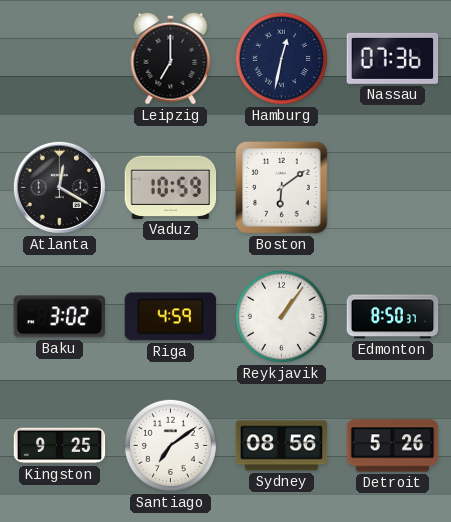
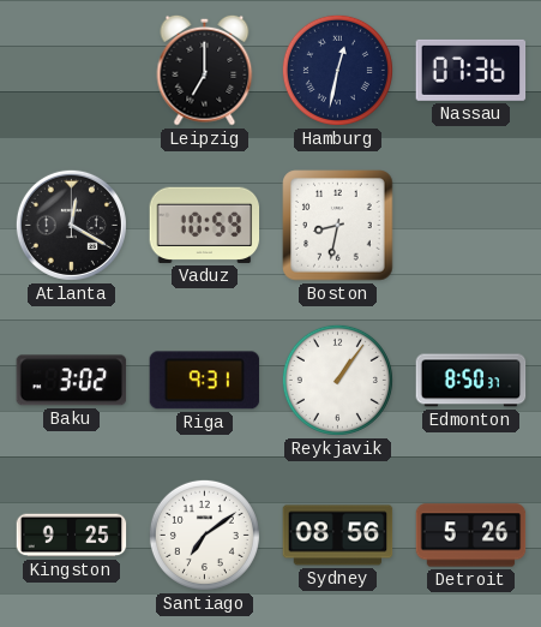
Boston: 6:09 -> 8:32 (338, 226)
Riga: 4:59 -> 9:31 (205, 381)
